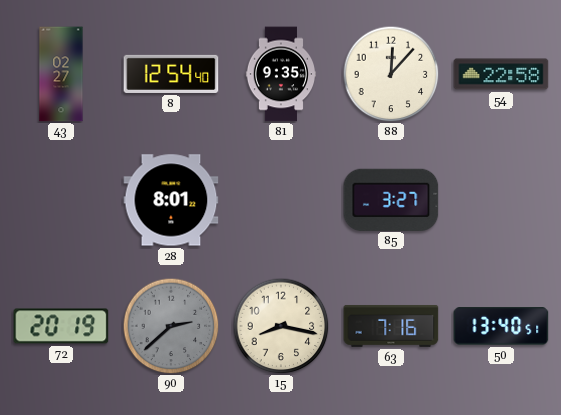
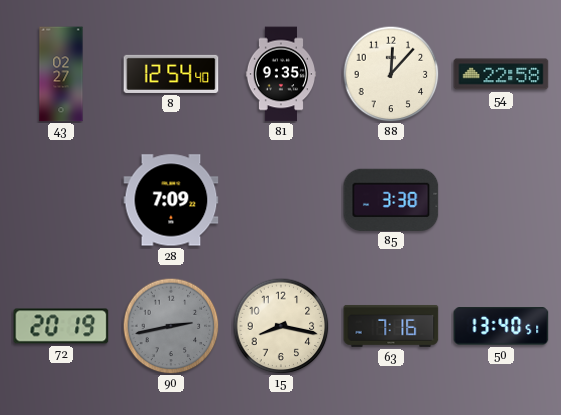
28: 8:01 -> 7:09 (171, 200)
85: 3:27 -> 3:38 (391, 199)
90: 2:38 -> 2:43 (171, 326)
